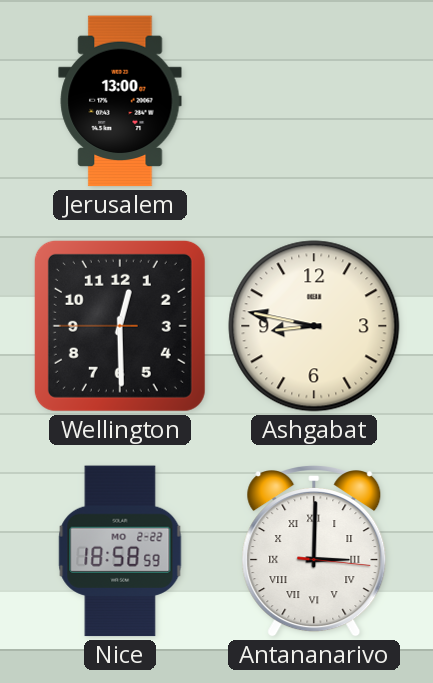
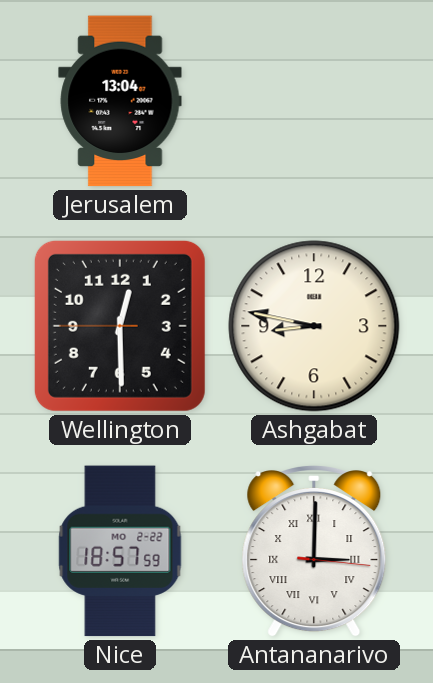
Jerusalem: 13:00 -> 13:04 (120, 101)
Nice: 18:58 -> 18:57 (120, 551)
